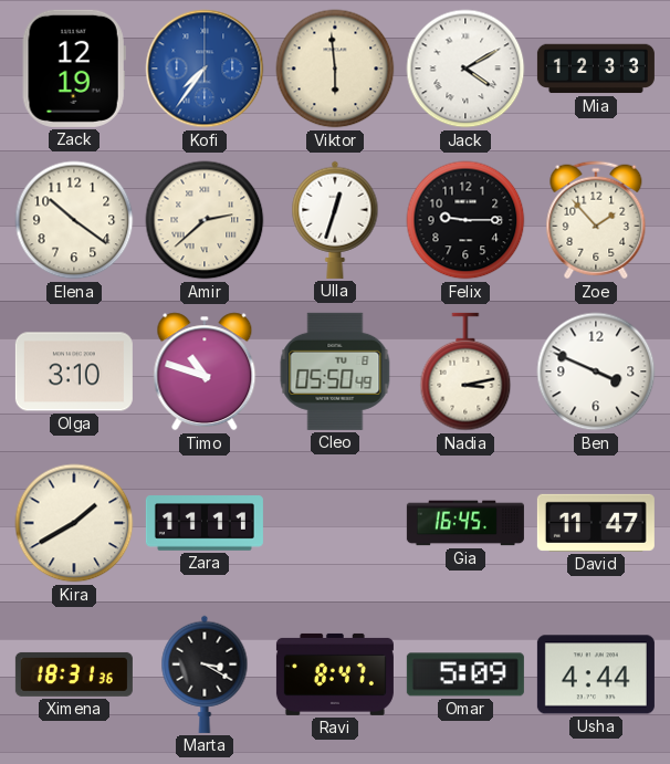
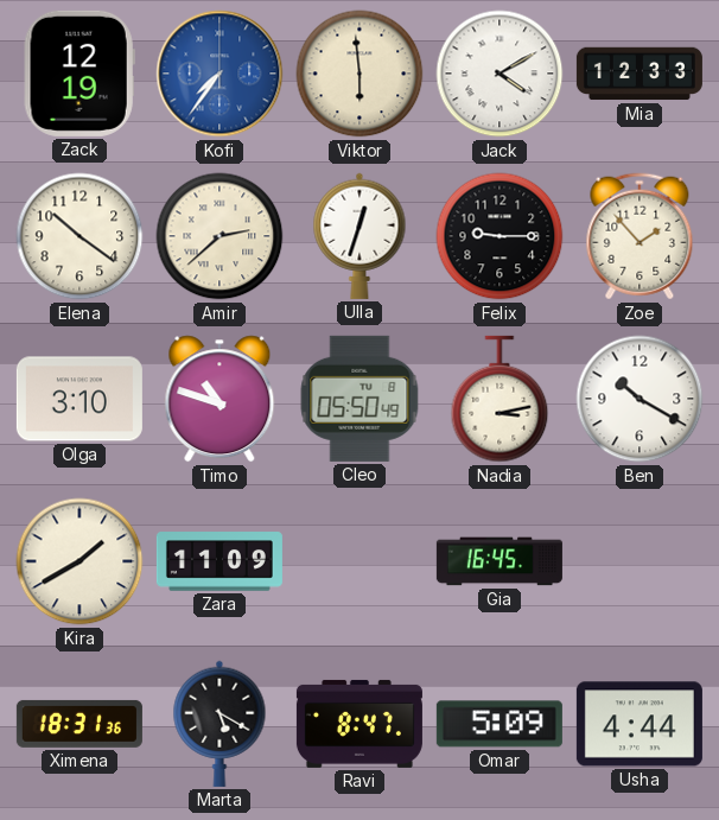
Ben: 3:49 -> 10:20 (640, 399)
Zara: 11:11 -> 11:09 (219, 561)
David: 11:47 -> none (596, 523)
Marta: 3:20 -> 5:20 (219, 724)
